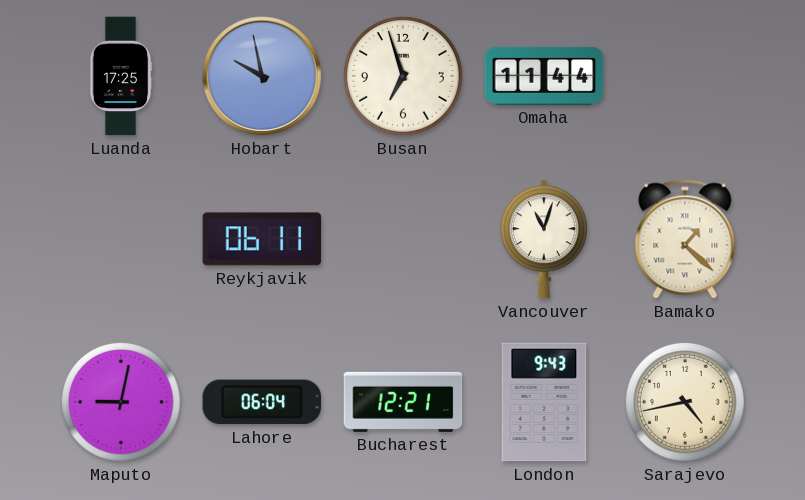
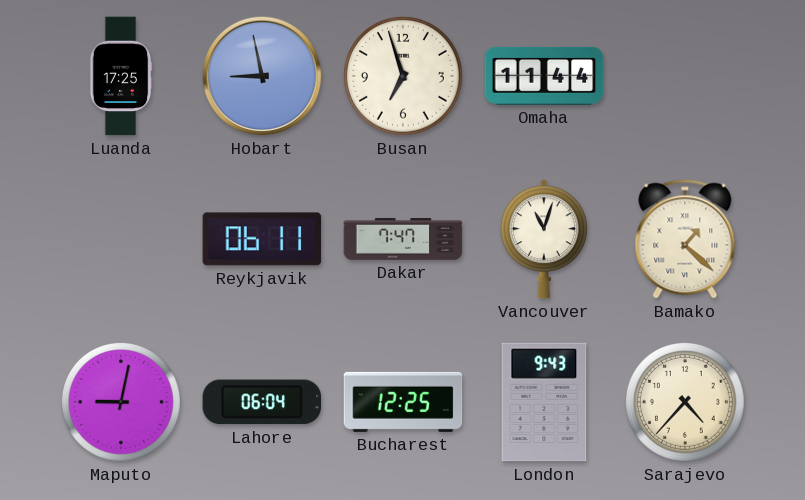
Hobart: 9:58 -> 8:58 (262, 76)
Dakar: none -> 7:47 (403, 240)
Bucharest: 12:21 -> 12:25 (403, 402)
Sarajevo: 4:43 -> 4:37 (685, 402)
